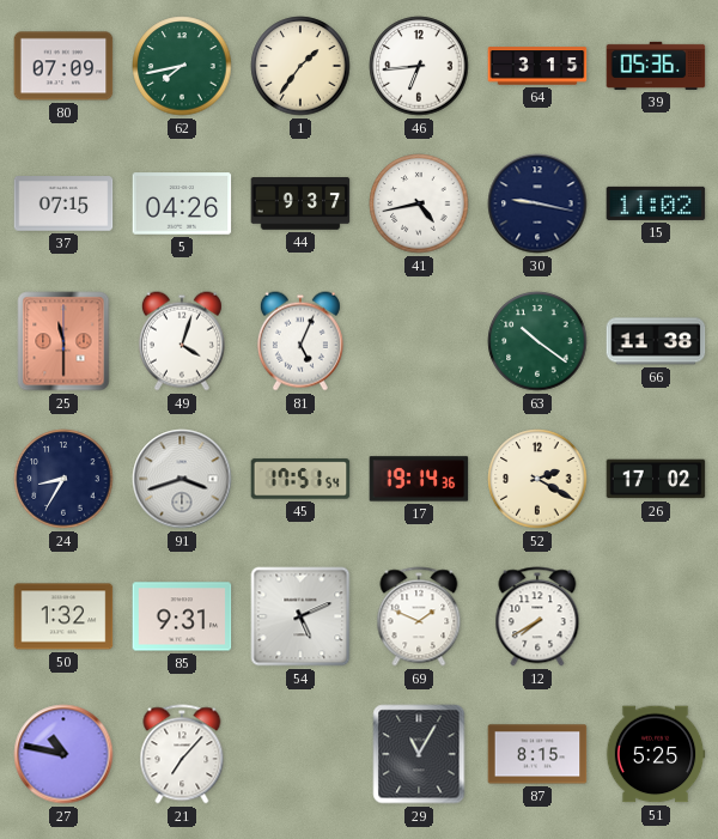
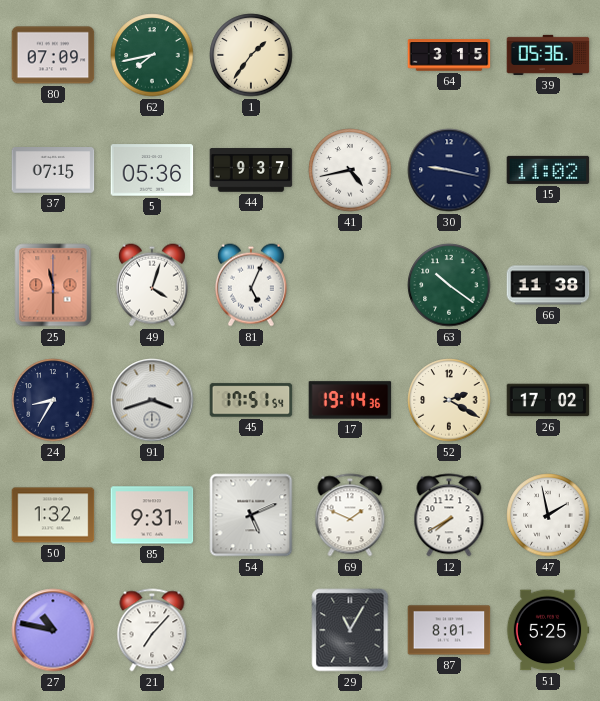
46: 6:44 -> none (419, 66)
5: 04:26 -> 05:36 (152, 170)
47: none -> 1:58 (548, 515)
87: 8:15 -> 8:01 (449, 630)
